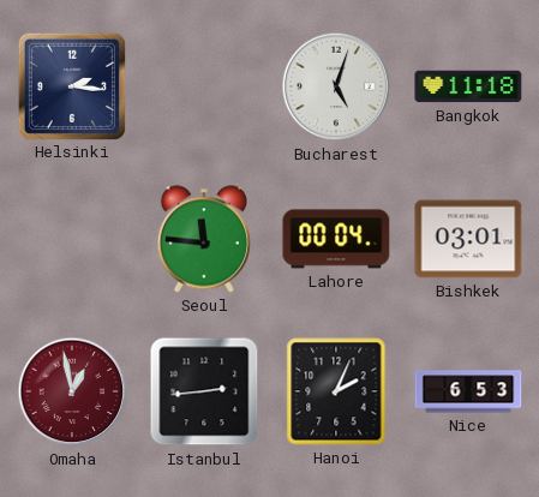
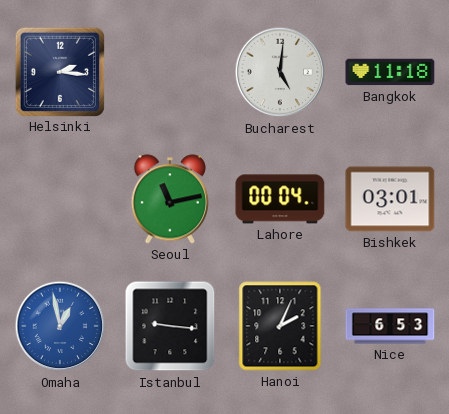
Bucharest: 5:03 -> 5:01 (280, 72)
Seoul: 11:46 -> 11:13 (170, 199)
Omaha dial: burgundy -> blue (60, 326)
Istanbul: 2:44 -> 9:16 (170, 326)
